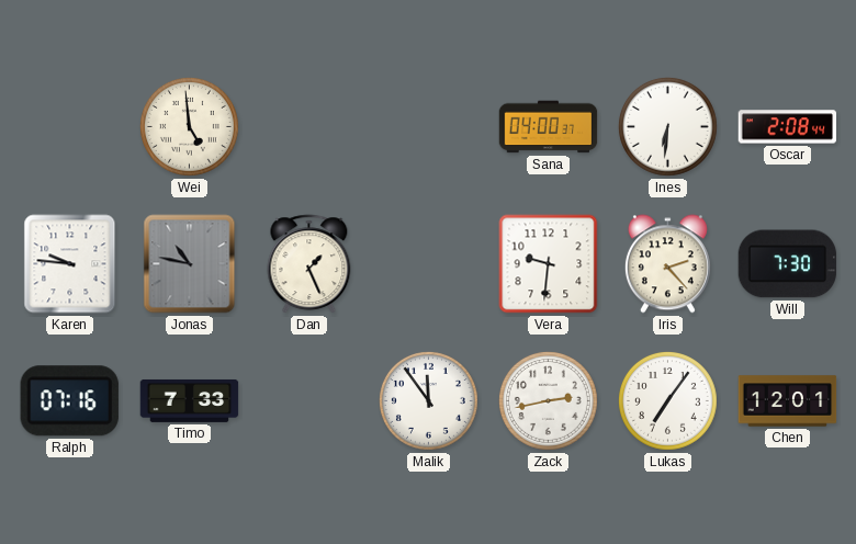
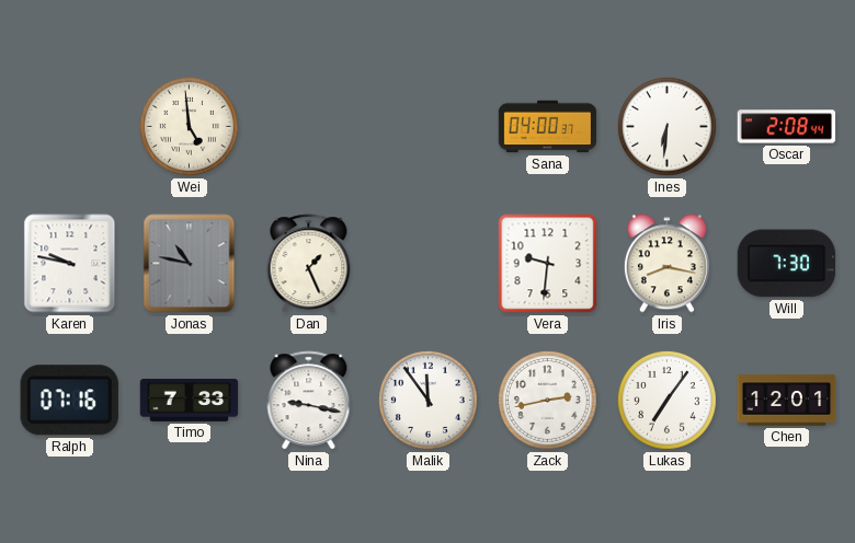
Karen: 9:46 -> 9:47 (70, 264)
Iris: 2:23 -> 8:17 (666, 264)
Nina: none -> 9:17 (309, 401)
